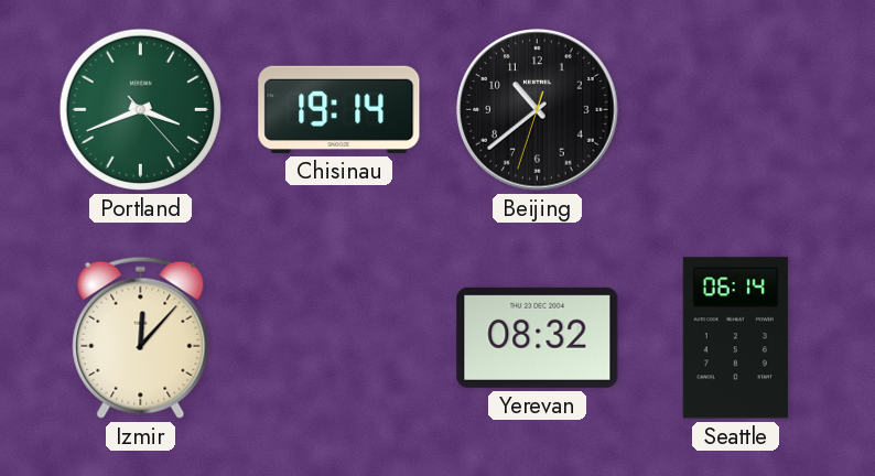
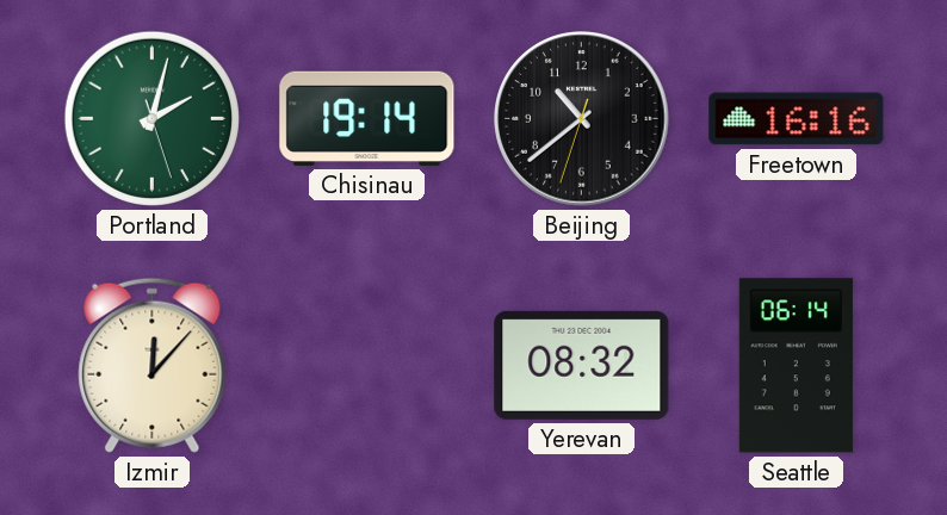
Portland: 3:41 -> 2:02 (151, 118)
Freetown: none -> 16:16 (797, 119)
